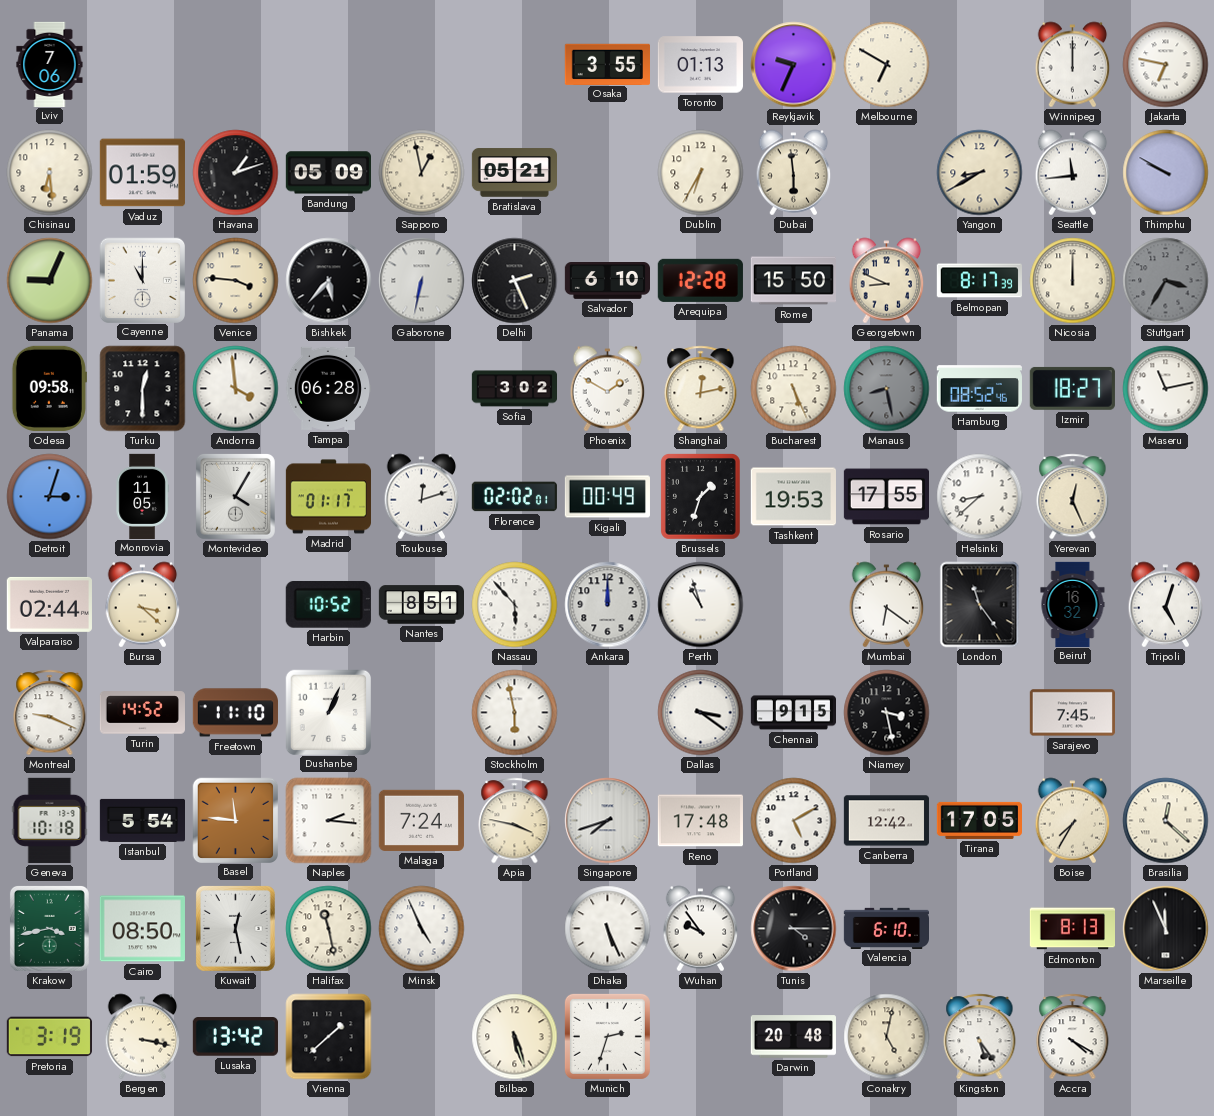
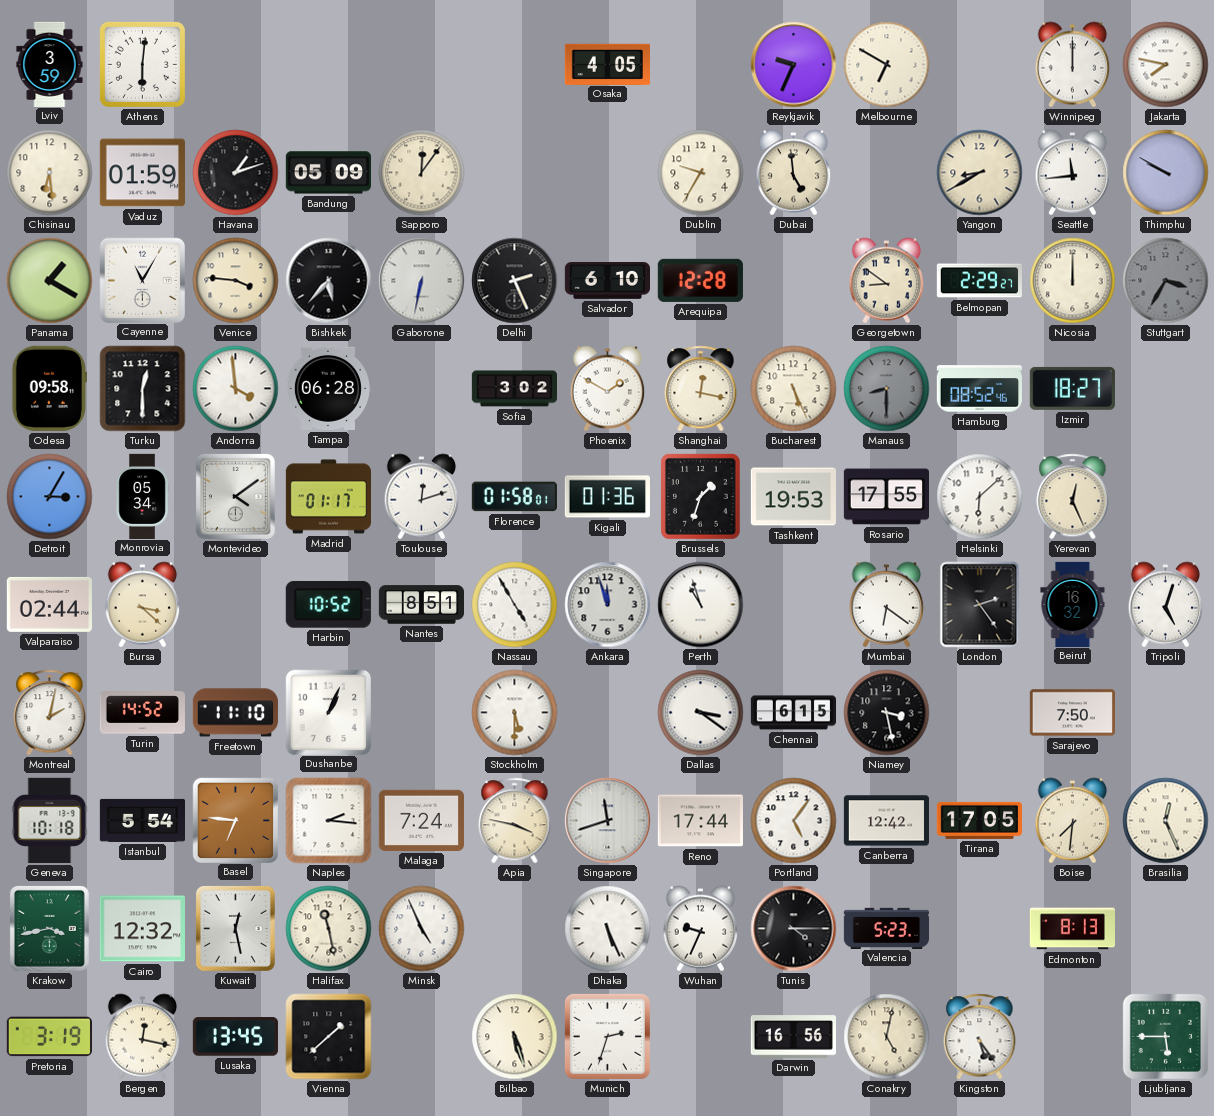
Lviv: 7:06 -> 3:59 (50, 64)
Athens: none -> 6:01 (142, 64)
Osaka: 3:55 -> 4:05 (607, 64)
Toronto: 01:13 -> none (700, 65)
Jakarta: 6:47 -> 7:47 (1166, 65)
Sapporo: 12:58 -> 12:06 (422, 173)
Bratislava: 05:21 -> none (514, 173)
Dublin: 6:35 -> 9:35 (701, 173)
Dubai: 5:59 -> 4:59 (794, 173)
Panama: 9:04 -> 1:20 (50, 281)
Cayenne: 11:00 -> 11:05 (142, 280)
Rome: 15:50 -> none (793, 281)
Georgetown: 8:49 -> 8:51 (887, 281)
Belmopan: 8:17 -> 2:29 (979, 281)
Shanghai: 12:13 -> 12:17 (701, 389)
Manaus: 8:28 -> 8:30 (887, 389)
Maseru: 11:13 -> none (1166, 389)
Detroit: 3:03 -> 3:05 (50, 497)
Monrovia: 11:05 -> 05:34 (142, 496)
Montevideo: 4:05 -> 4:09 (235, 496)
Florence: 02:02 -> 01:58 (514, 497)
Kigali: 00:49 -> 01:36 (607, 497)
Helsinki: 8:38 -> 6:08 (980, 497)
Nassau: 5:53 -> 4:55 (515, 605)
Ankara: 12:00 -> 11:57 (608, 605)
London: 11:24 -> 2:24 (980, 605)
Montreal: 9:19 -> 2:02 (50, 713)
Stockholm: 5:58 -> 5:30 (515, 713)
Chennai: 9:15 -> 6:15 (793, 713)
Sarajevo: 7:45 -> 7:50 (1072, 713)
Basel: 11:46 -> 6:46 (235, 820)
Singapore: 7:42 -> 11:42 (608, 821)
Reno: 17:48 -> 17:44 (700, 821)
Portland: 5:10 -> 5:06 (794, 821)
Boise: 7:35 -> 7:31 (1073, 821)
Brasilia: 12:22 -> 12:26 (1166, 821)
Cairo: 08:50 -> 12:32 (142, 929)
Wuhan: 9:54 -> 9:34 (701, 929)
Valencia: 6:10 -> 5:23 (886, 928)
Marseille: 11:56 -> none (1166, 929)
Bergen: 3:17 -> 12:17 (143, 1037)
Lusaka: 13:42 -> 13:45 (235, 1037)
Darwin: 20:48 -> 16:56 (793, 1037)
Accra: 4:20 -> none (1073, 1037)
Ljubljana: none -> 5:45 (1165, 1036)
